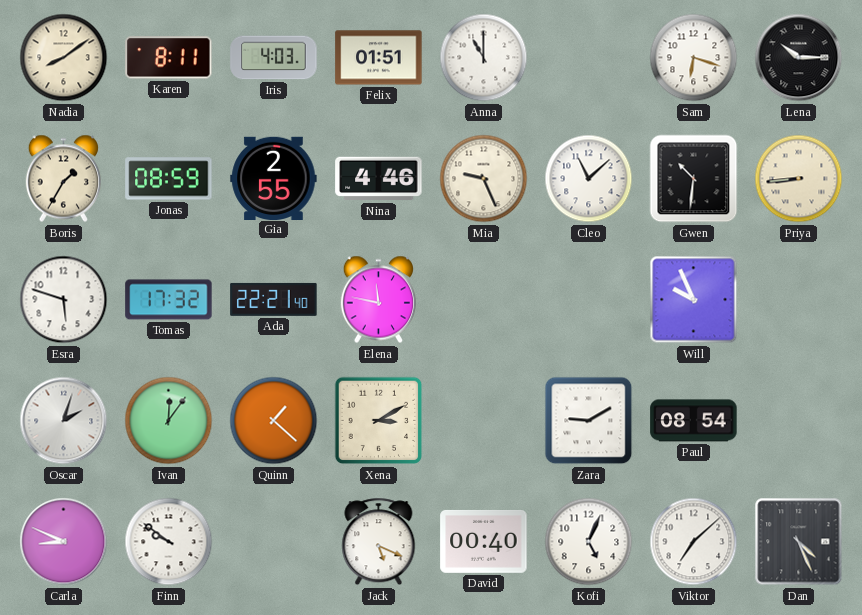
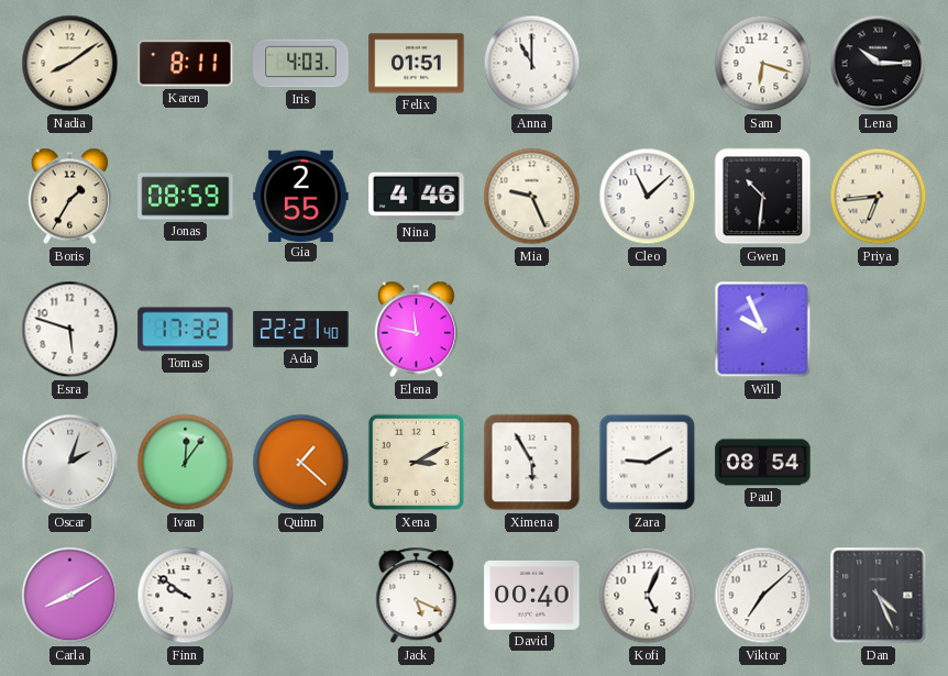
Priya: 8:44 -> 6:44 (879, 197)
Ximena: none -> 5:55 (532, 463)
Carla: 8:49 -> 8:10 (70, 596)
